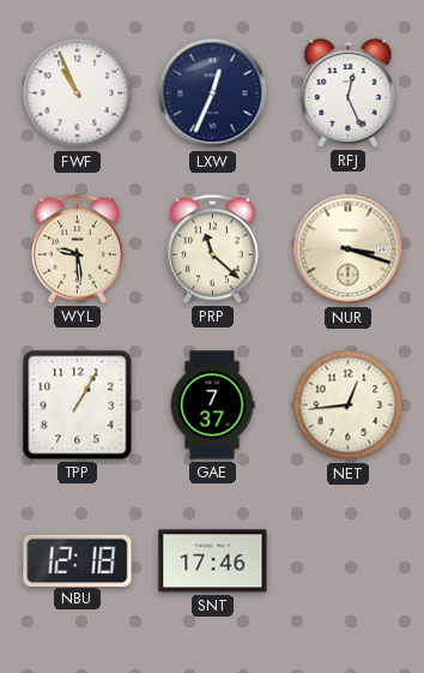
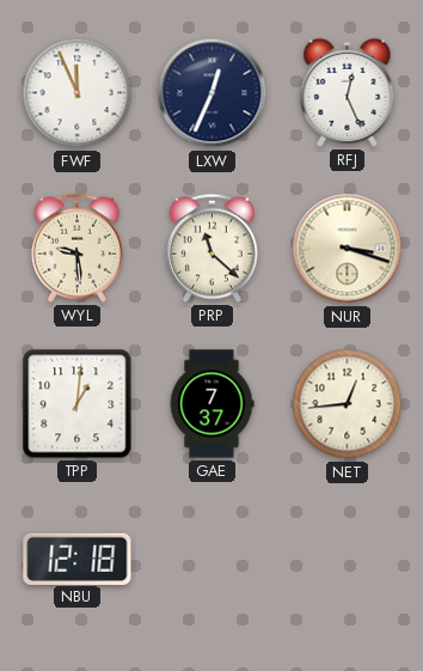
FWF: 10:56 -> 11:56 (78, 93)
TPP: 1:05 -> 1:01 (78, 404)
SNT: 17:46 -> none (213, 561)
